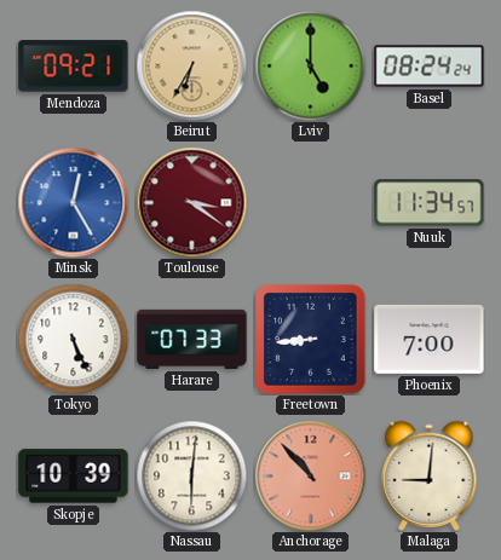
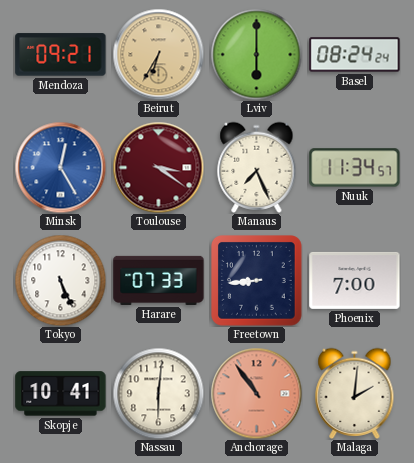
Lviv: 5:00 -> 6:00 (256, 54)
Manaus: none -> 7:26 (257, 167)
Skopje: 10:39 -> 10:41 (61, 394)
Anchorage: 10:53 -> 10:54 (256, 393)
Malaga: 9:01 -> 2:01 (355, 393)
